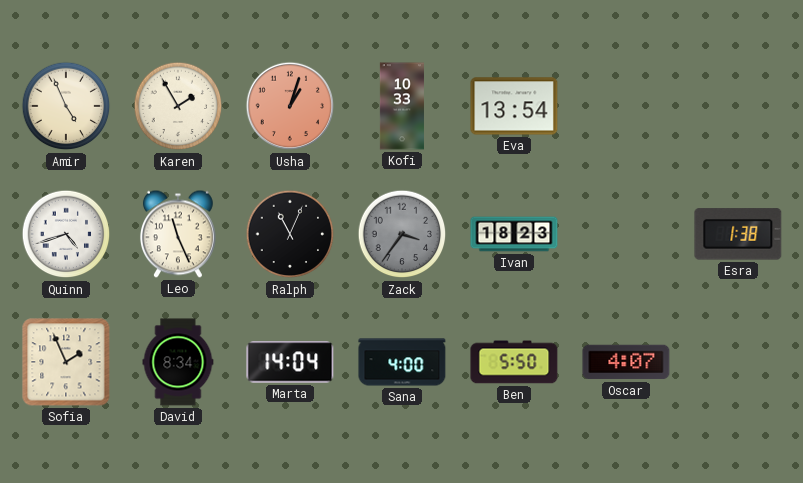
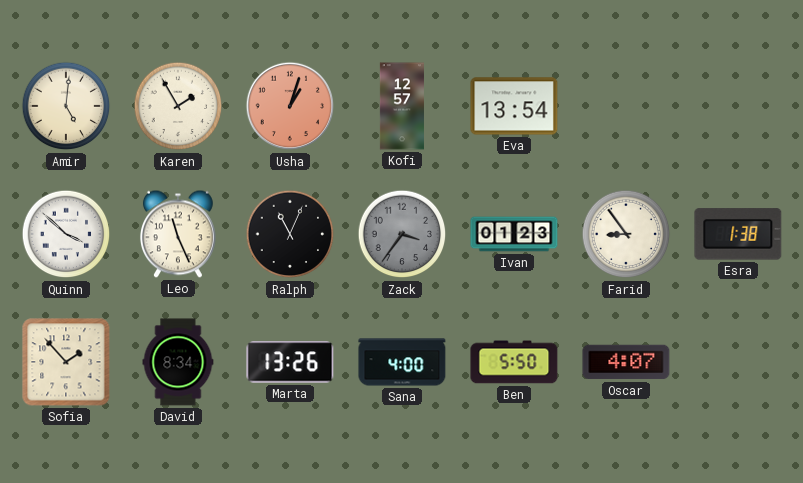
Amir: 4:56 -> 5:01 (66, 106)
Kofi: 10:33 -> 12:57 (402, 106)
Quinn: 4:42 -> 3:52 (66, 234)
Ivan: 18:23 -> 01:23 (514, 234)
Farid: none -> 8:54 (626, 234)
Sofia: 1:56 -> 1:53 (66, 362)
Marta: 14:04 -> 13:26 (290, 362)
